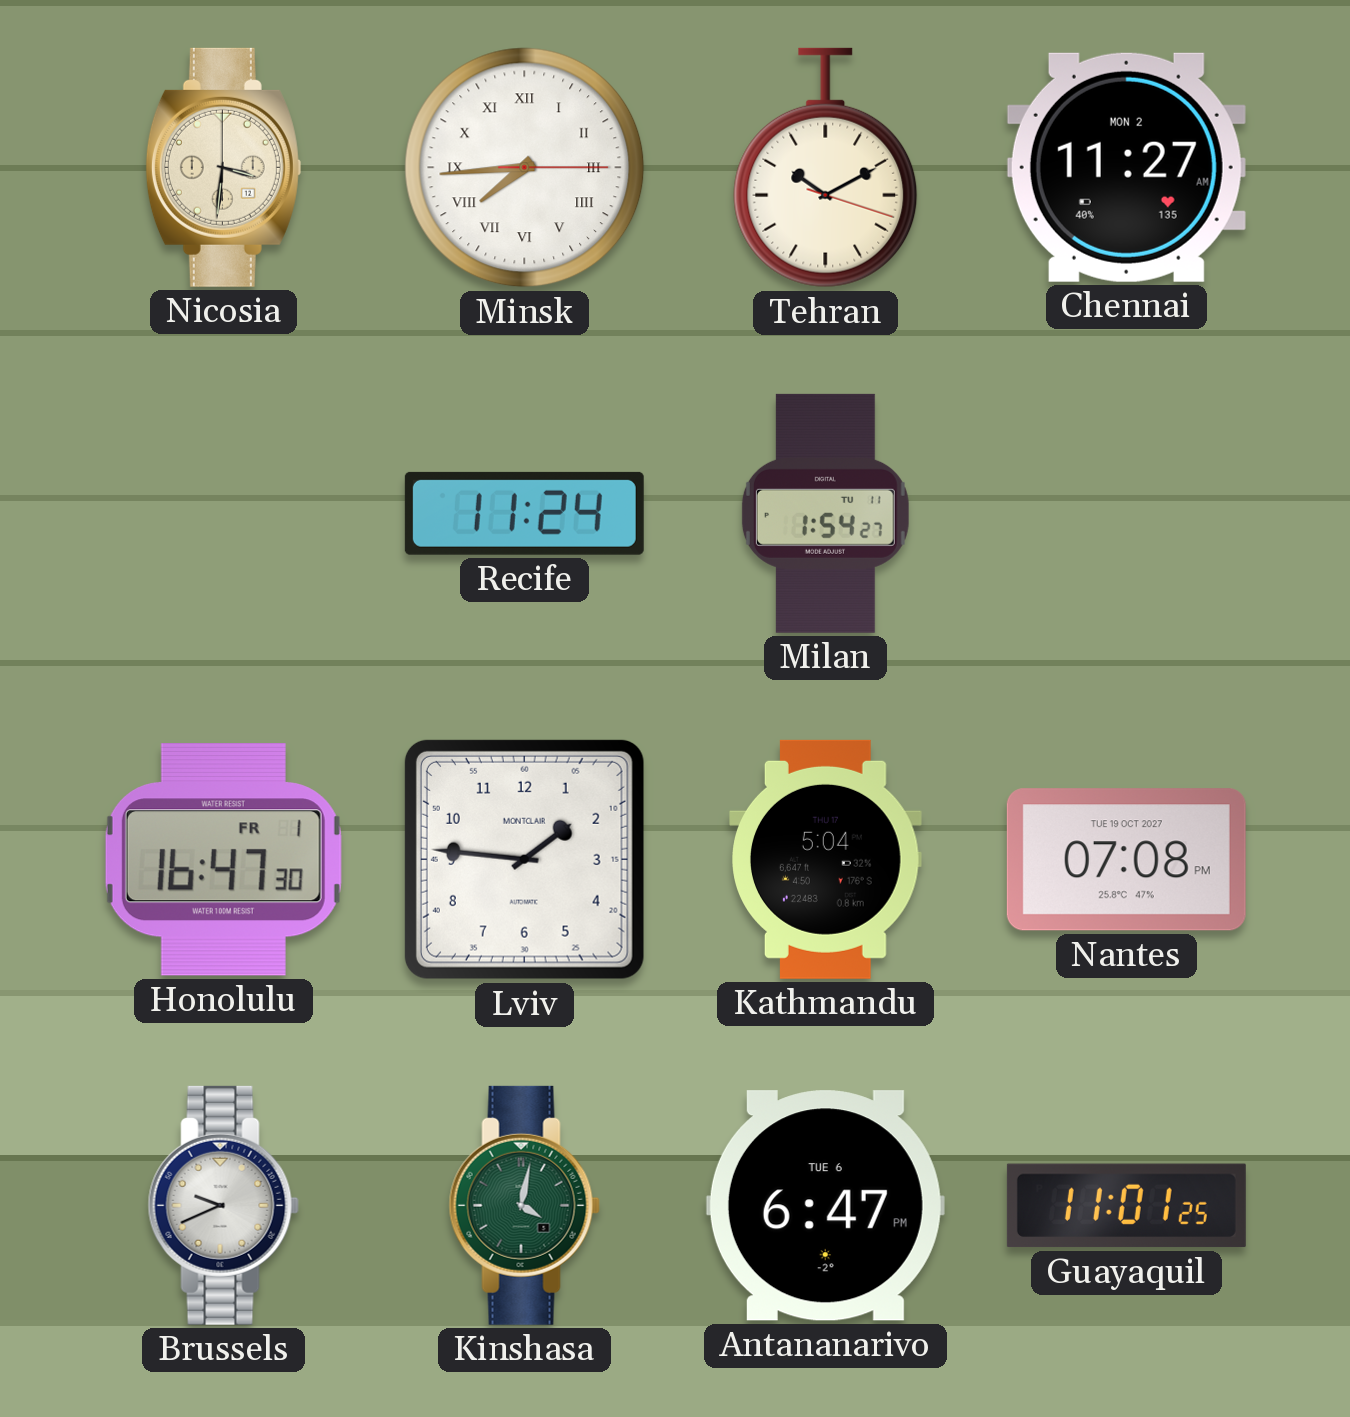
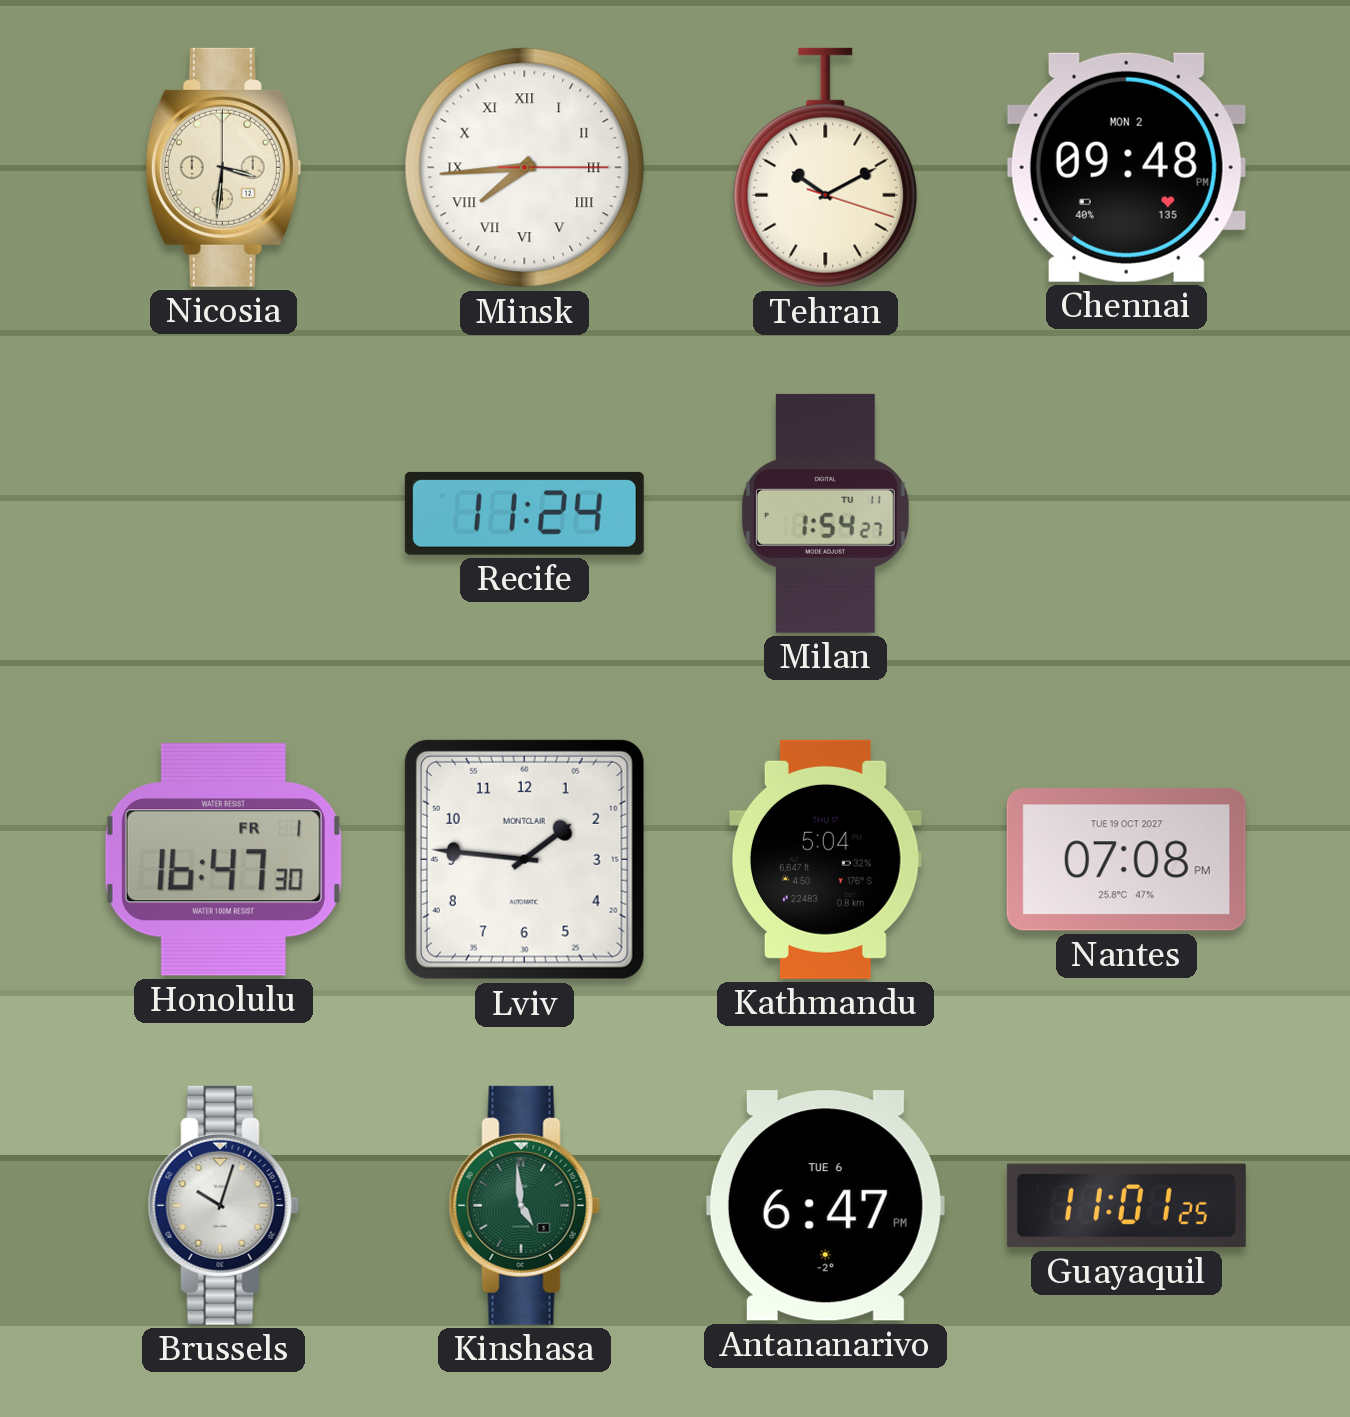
Chennai: 11:27 -> 09:48 (1126, 167)
Brussels: 9:41 -> 10:03 (223, 1205)
Kinshasa: 4:02 -> 4:59 (524, 1205)
